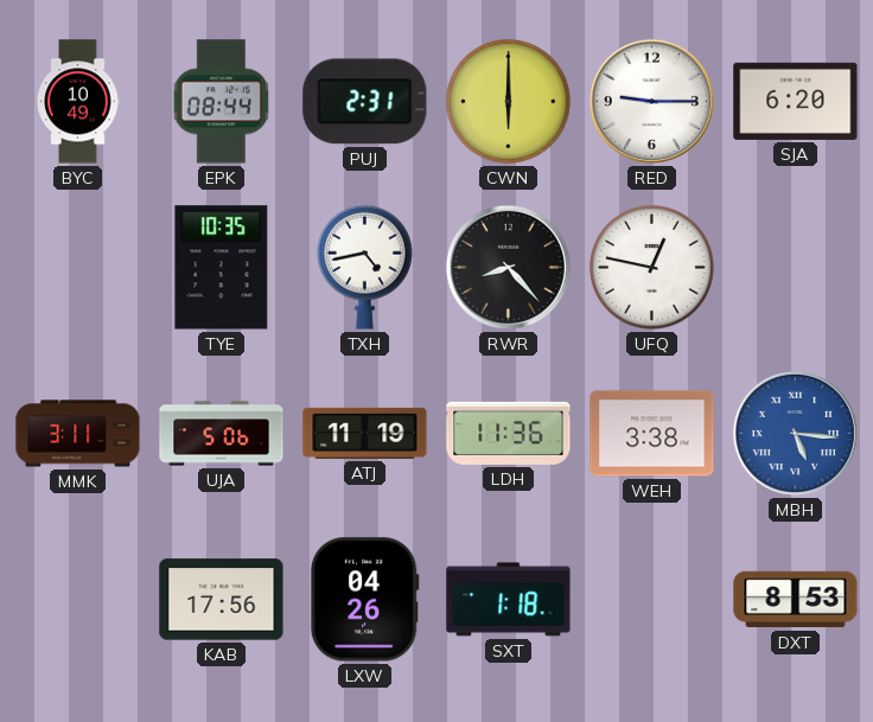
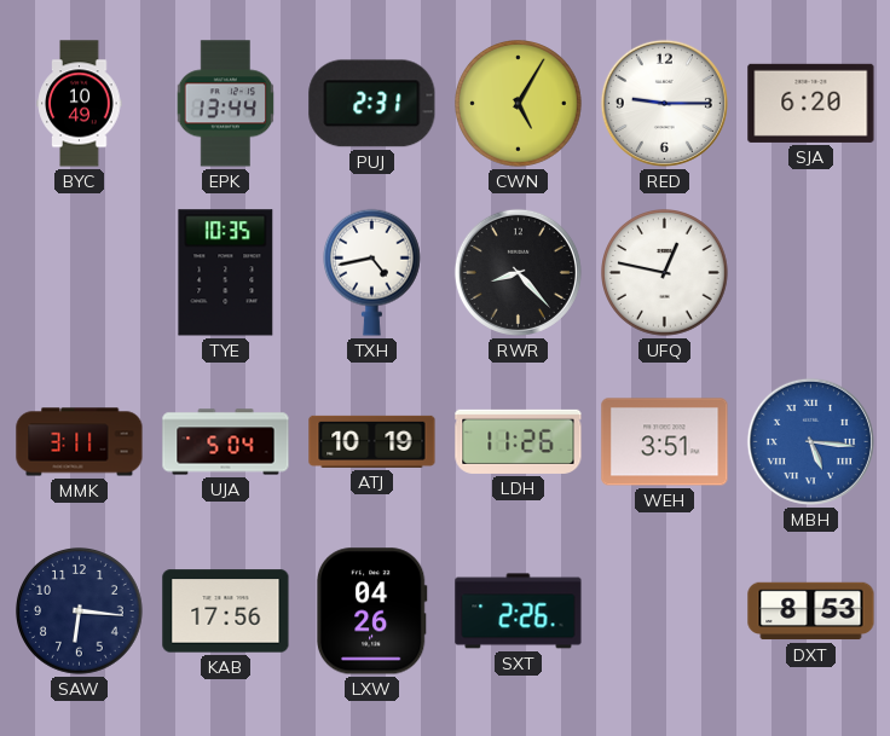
EPK: 08:44 -> 13:44 (226, 104)
CWN: 6:00 -> 5:05 (519, 104)
UJA: 5:06 -> 5:04 (226, 442)
ATJ: 11:19 -> 10:19 (372, 441)
LDH: 11:36 -> 11:26 (519, 441)
WEH: 3:38 -> 3:51 (665, 442)
SAW: none -> 6:16 (80, 612)
SXT: 1:18 -> 2:26 (519, 612)
